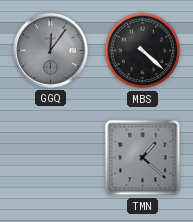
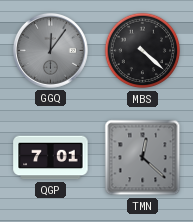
QGP: none -> 7:01 (51, 158)
TMN: 1:22 -> 12:22 (143, 158)
